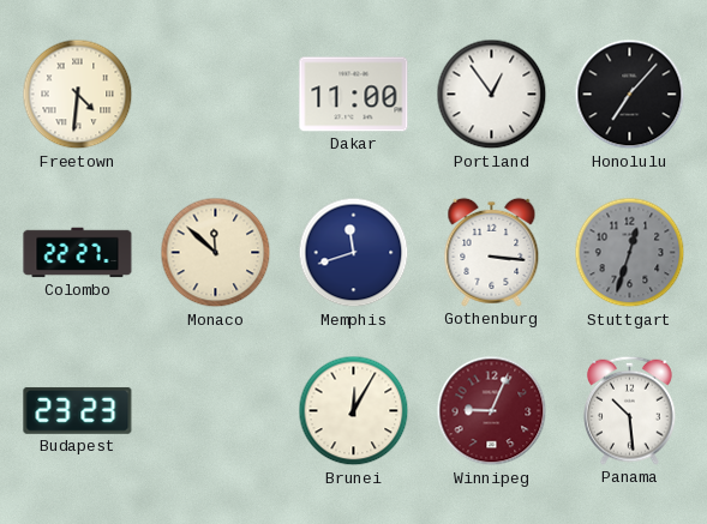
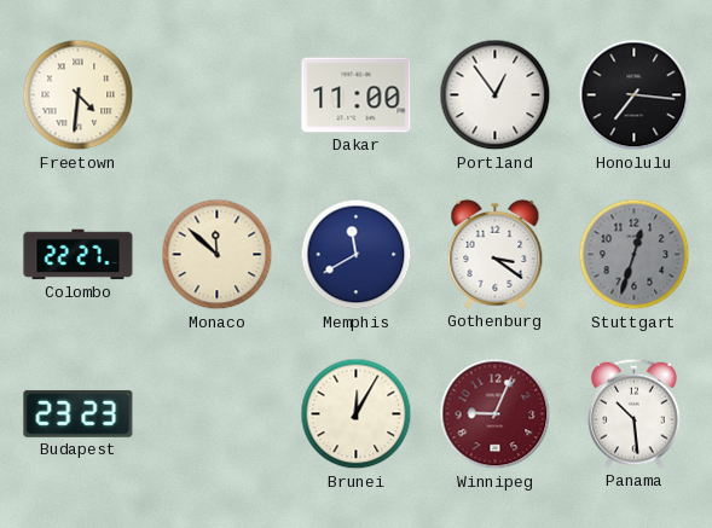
Honolulu: 7:07 -> 7:16 (635, 95)
Memphis: 11:42 -> 11:40 (357, 255)
Gothenburg: 3:16 -> 3:21 (496, 254)
